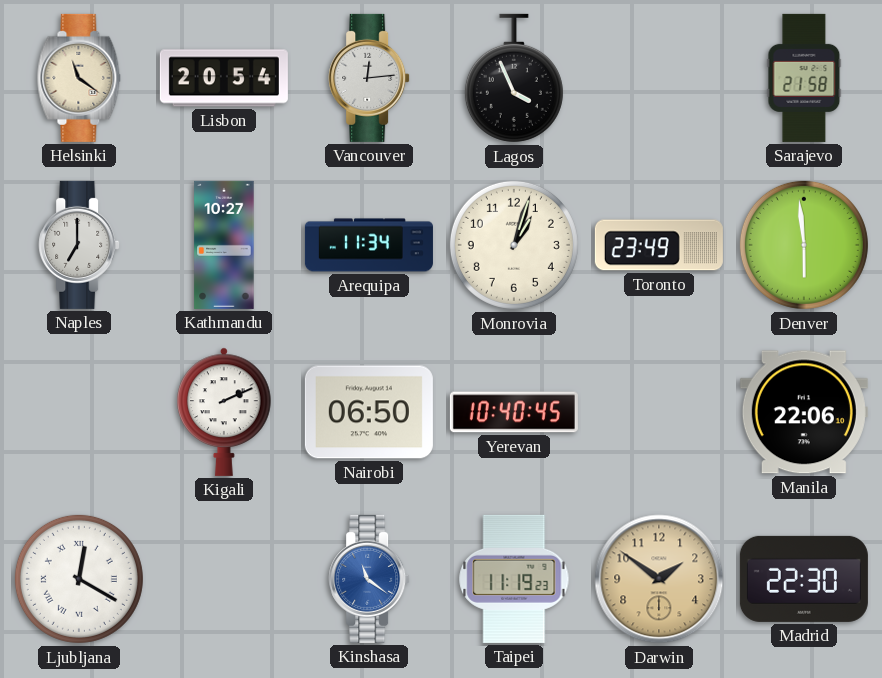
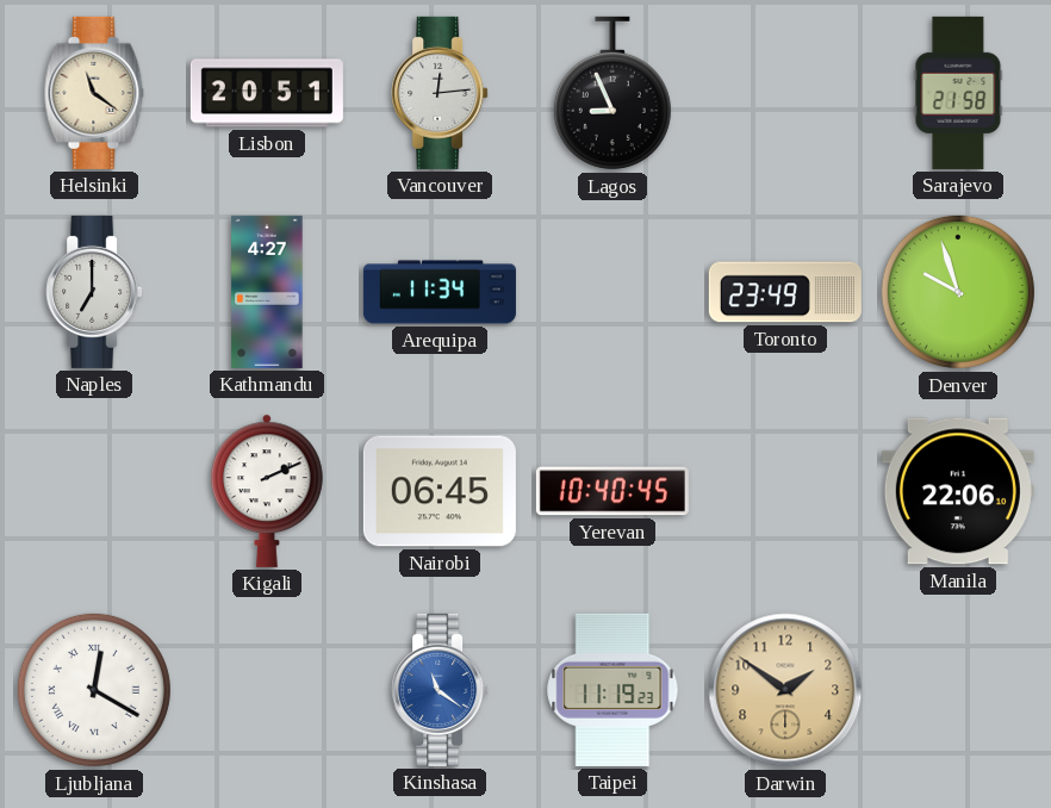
Lisbon: 20:54 -> 20:51 (267, 93)
Lagos: 3:56 -> 8:56 (612, 93)
Kathmandu: 10:27 -> 4:27 (267, 292)
Monrovia: 1:03 -> none (514, 245)
Denver: 5:59 -> 9:57 (958, 292)
Nairobi: 06:50 -> 06:45 (440, 491)
Madrid: 22:30 -> none (804, 579)
